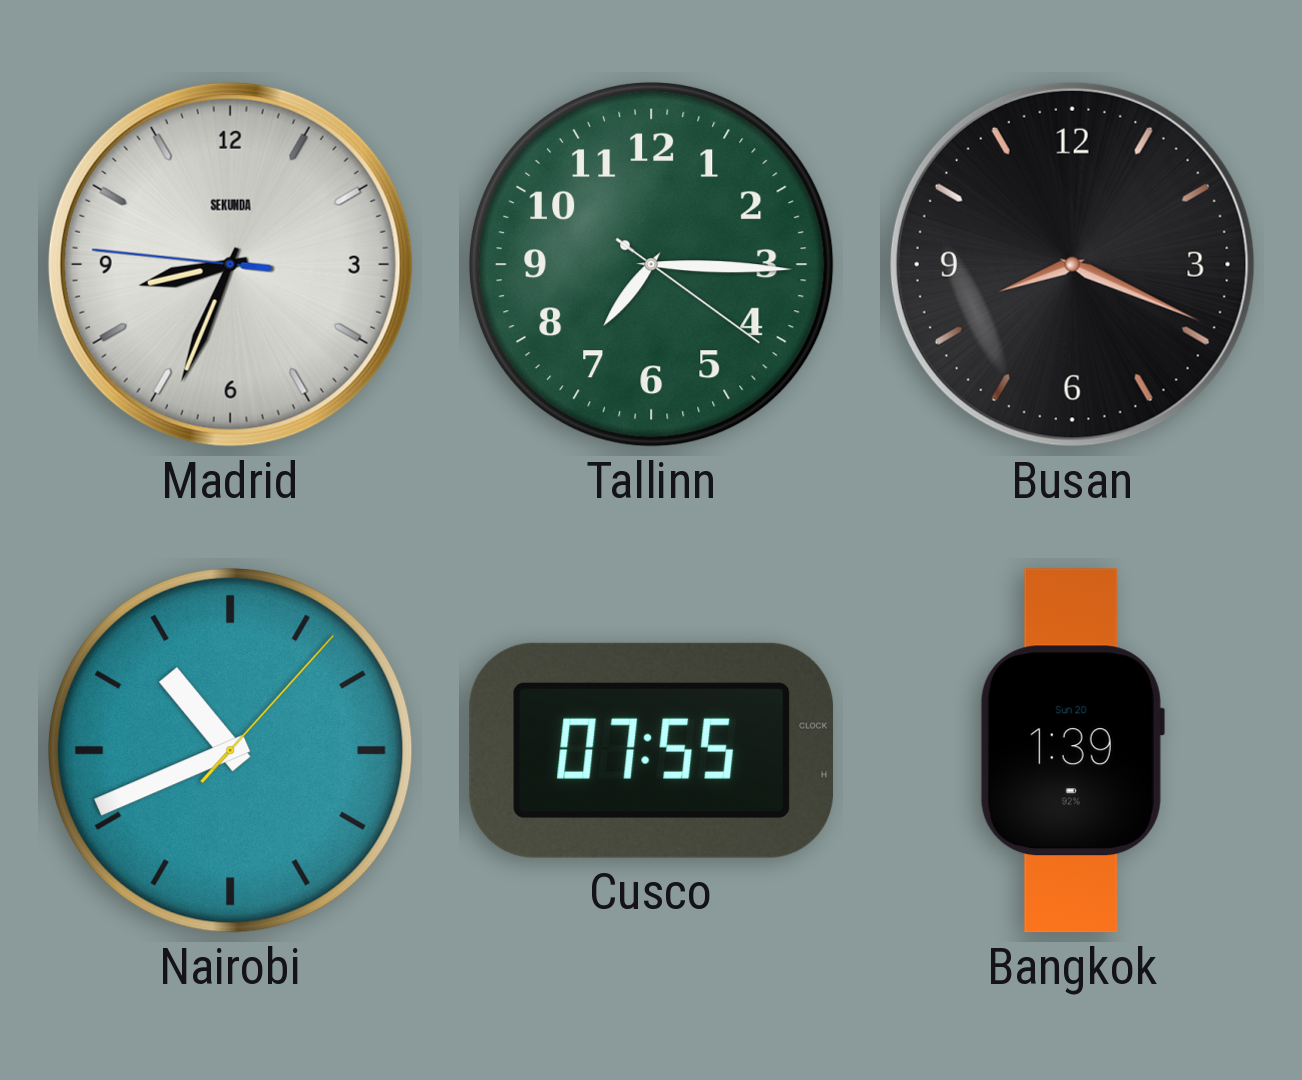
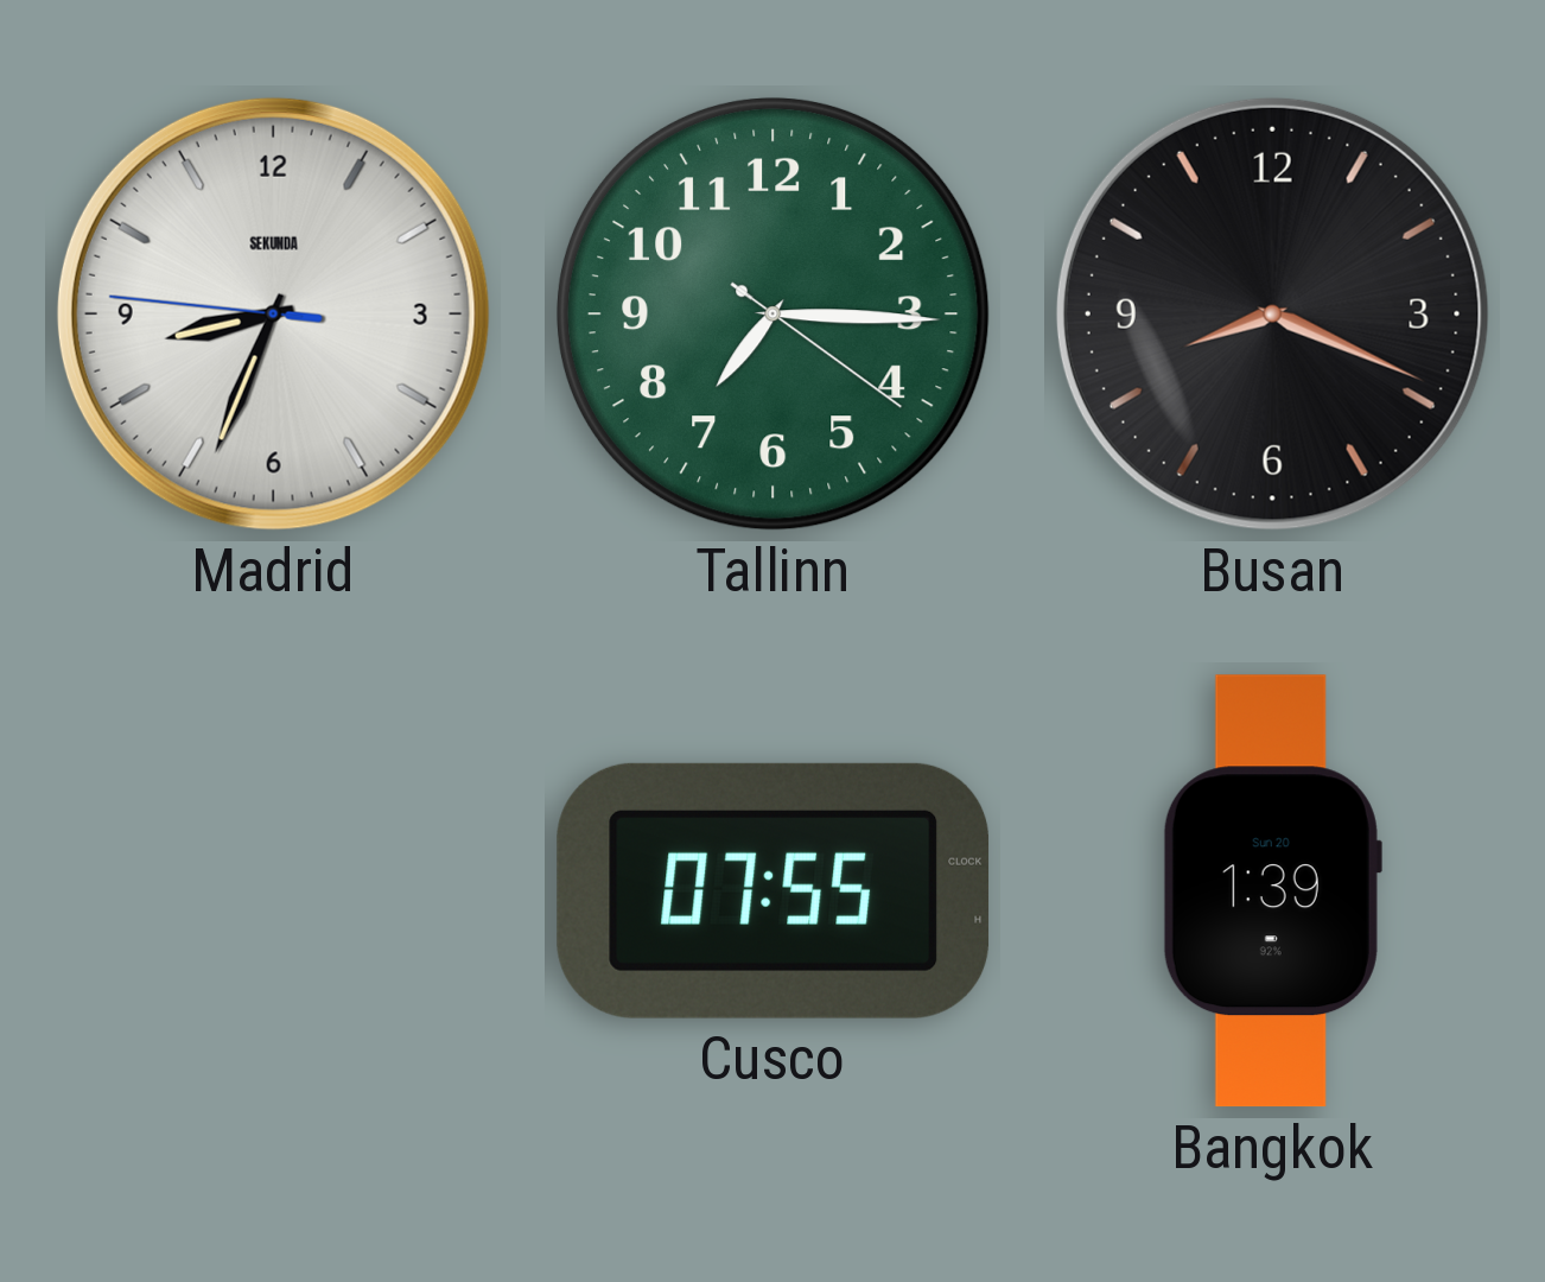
Nairobi: 10:41 -> none (230, 750)
